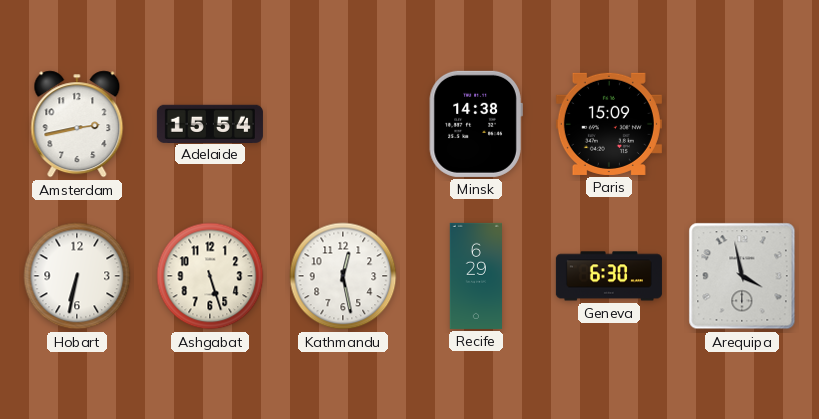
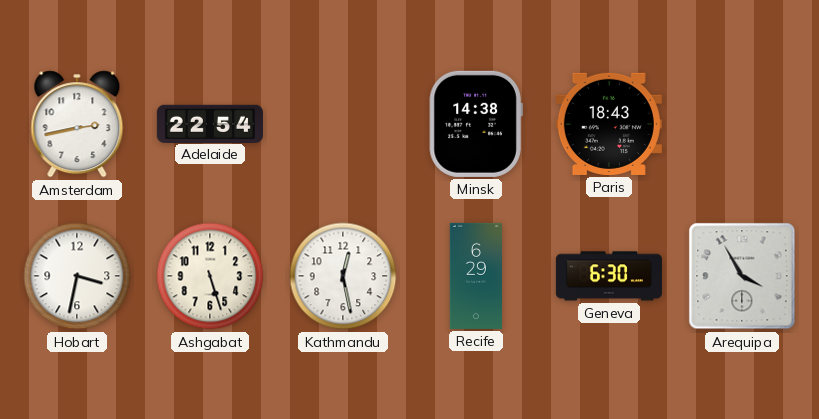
Adelaide: 15:54 -> 22:54 (210, 123)
Paris: 15:09 -> 18:43 (609, 124)
Hobart: 6:32 -> 3:32 (77, 276)
Arequipa: 3:58 -> 3:55 (742, 276)
